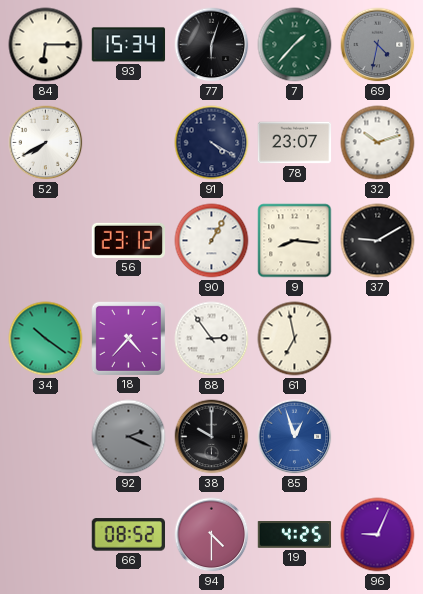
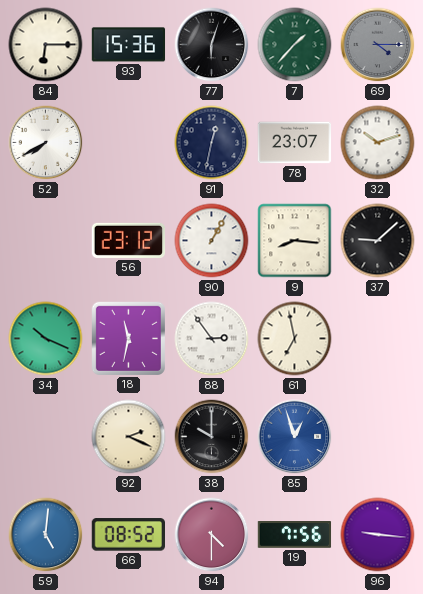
93: 15:34 -> 15:36 (129, 45)
69: 4:32 -> 4:15 (378, 45)
91: 4:20 -> 12:32 (212, 143)
37: 9:10 -> 9:08 (378, 241)
34: 10:21 -> 10:19 (46, 339)
18: 4:37 -> 11:32 (128, 338)
92 dial: grey -> cream (129, 437)
59: none -> 5:01 (46, 535)
19: 4:25 -> 7:56 (295, 535)
96: 9:04 -> 9:16 (378, 535)
